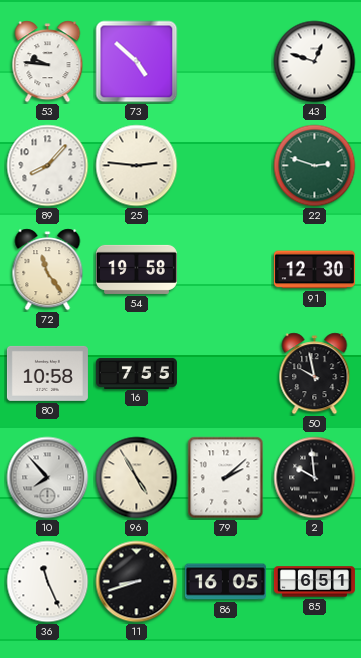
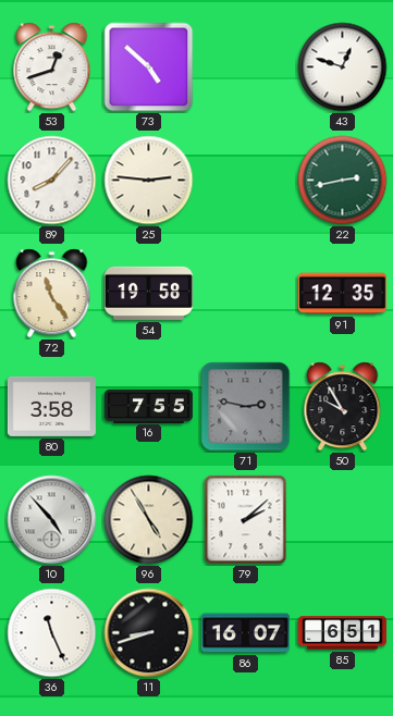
53: 9:46 -> 12:42 (52, 67)
22: 2:48 -> 2:43 (343, 181)
91: 12:30 -> 12:35 (342, 294)
80: 10:58 -> 3:58 (51, 406)
71: none -> 2:47 (246, 407)
50: 9:58 -> 9:55 (343, 407)
10: 7:53 -> 4:53 (52, 520)
2: 9:59 -> none (315, 478)
86: 16:05 -> 16:07 (245, 633)
